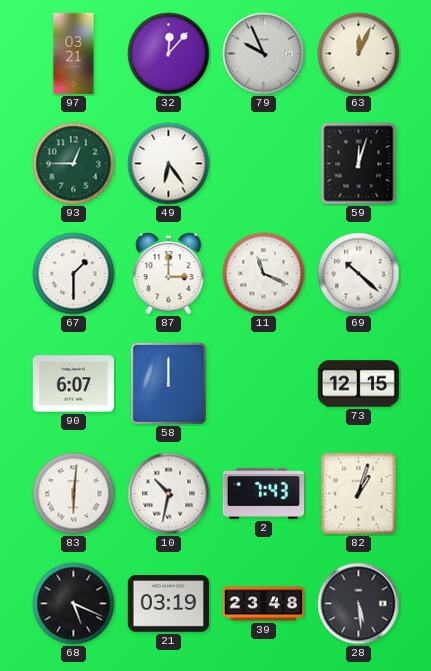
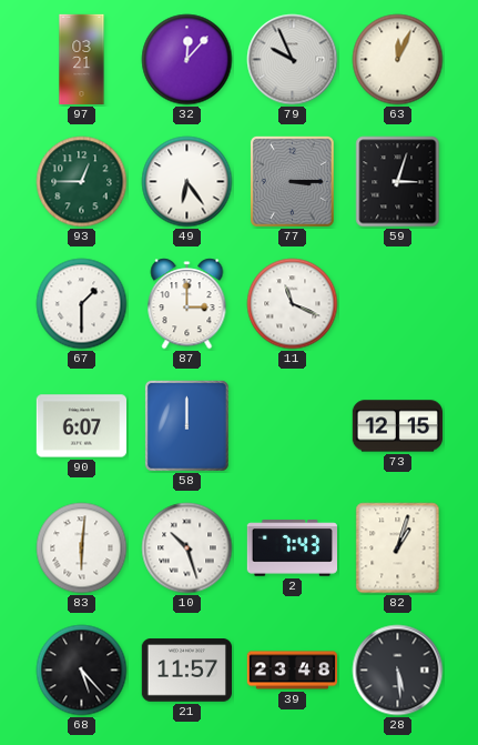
77: none -> 3:15 (292, 181)
59: 12:03 -> 3:03 (398, 182)
69: 10:22 -> none (359, 274)
10: 10:32 -> 10:27 (187, 548)
68: 5:19 -> 5:23 (82, 671)
21: 03:19 -> 11:57 (186, 671)
